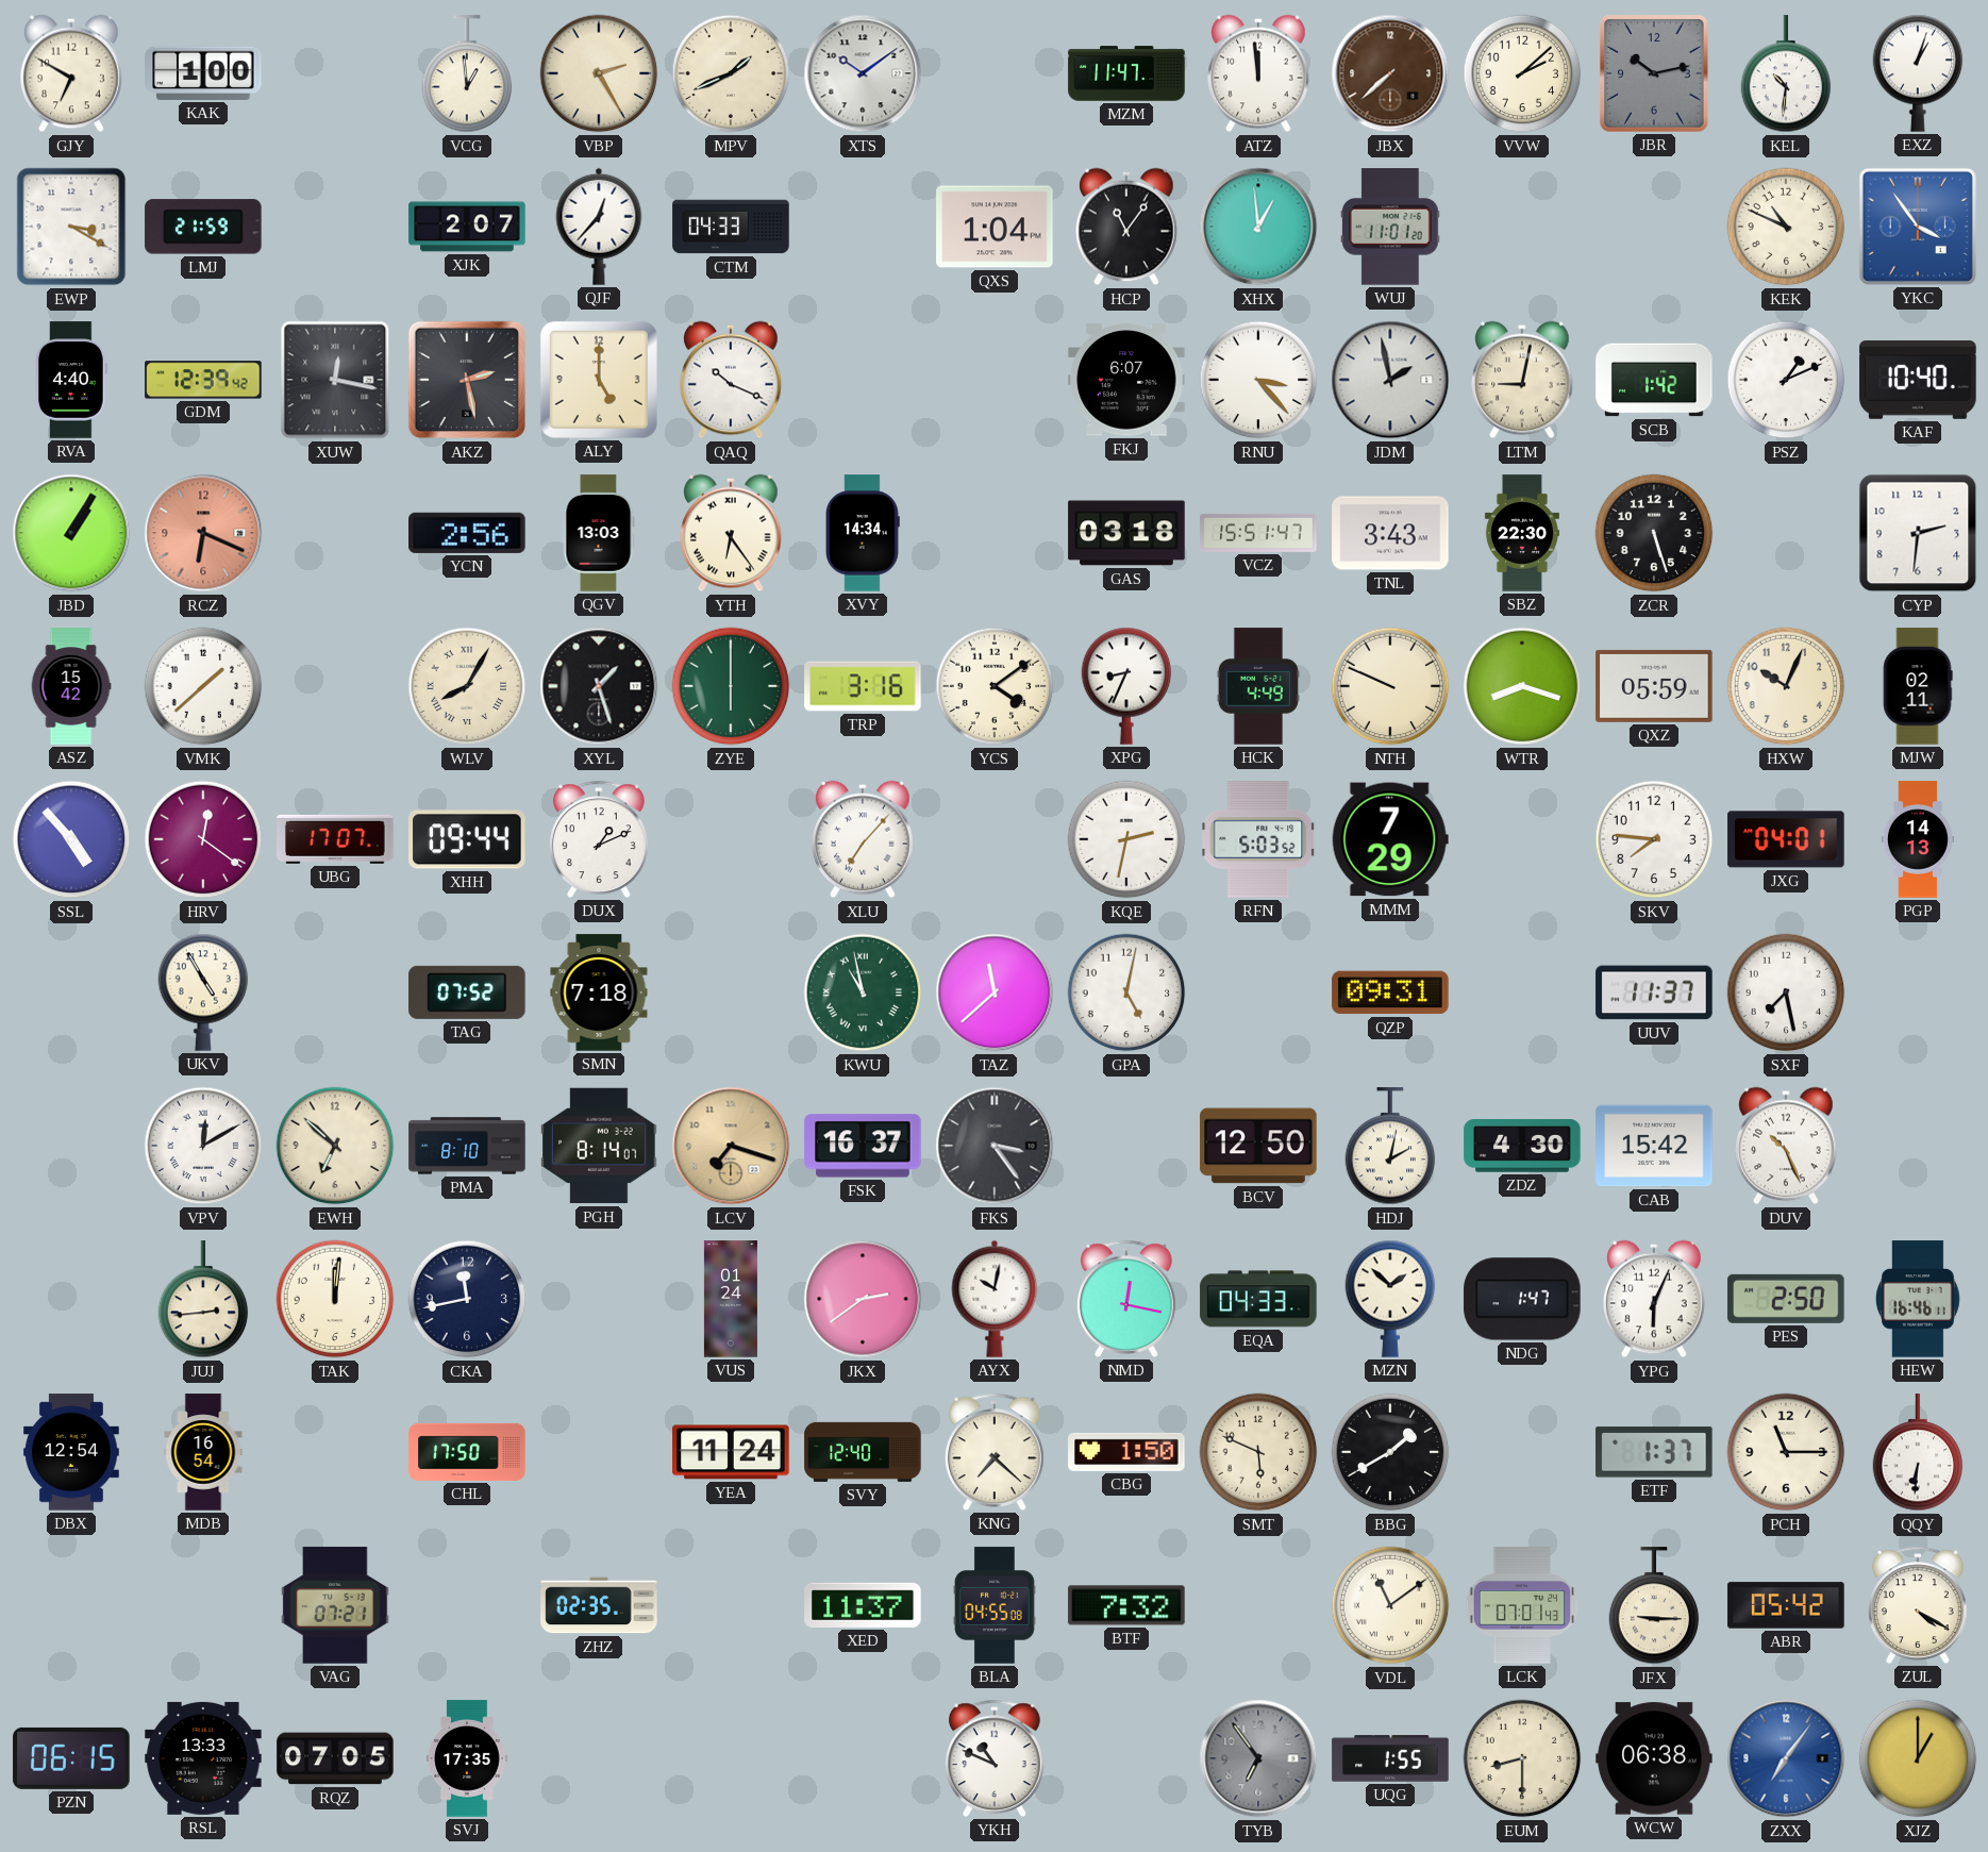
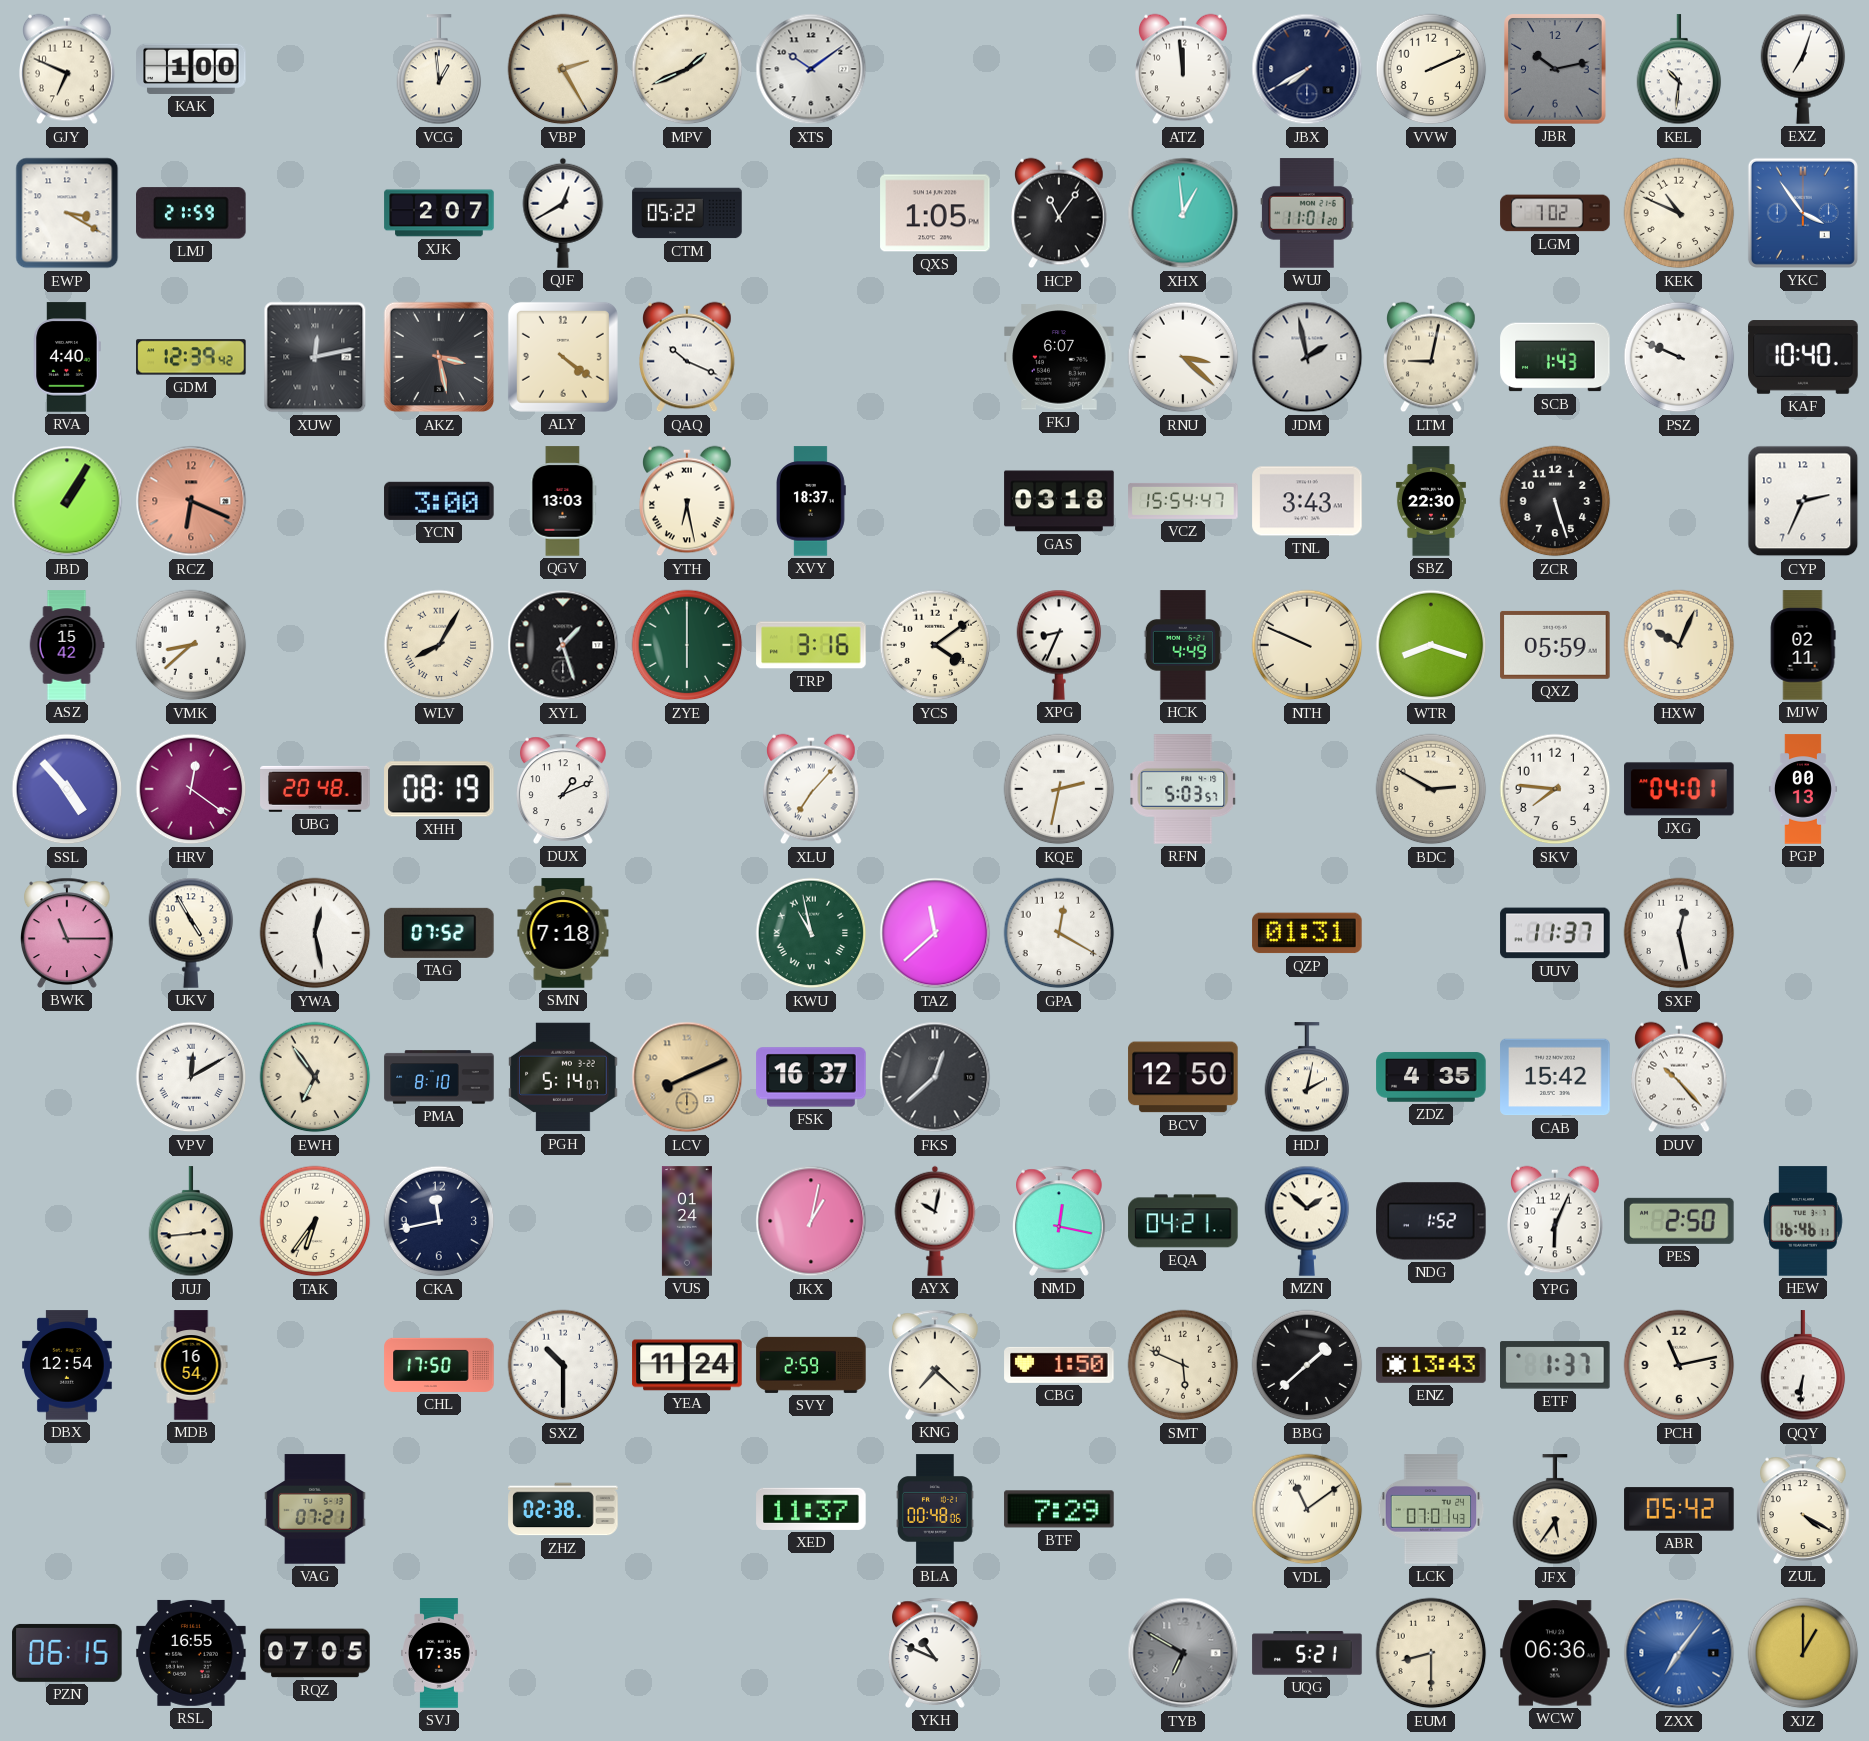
GJY: 6:50 -> 6:49 (67, 69)
MZM: 11:47 -> none (1126, 73)
JBX: 7:38 -> 7:40 (1307, 69)
JBX dial: brown -> navy (1307, 69)
VVW: 2:08 -> 2:11 (1431, 69)
EXZ: 1:03 -> 7:03 (1803, 69)
QJF: 12:37 -> 12:40 (563, 213)
CTM: 04:33 -> 05:22 (687, 213)
QXS: 1:04 -> 1:05 (935, 213)
LGM: none -> 7:02 (1555, 213)
XUW: 12:17 -> 12:13 (315, 357)
AKZ: 2:28 -> 3:28 (439, 357)
ALY: 5:00 -> 4:21 (563, 357)
RNU: 3:23 -> 3:22 (1183, 357)
SCB: 1:42 -> 1:43 (1555, 357)
PSZ: 1:11 -> 9:49 (1679, 357)
YCN: 2:56 -> 3:00 (439, 501)
YTH: 6:24 -> 6:28 (687, 501)
XVY: 14:34 -> 18:37 (811, 501)
VCZ: 15:51 -> 15:54 (1183, 501)
CYP: 2:31 -> 2:34 (1803, 501)
VMK: 1:38 -> 8:38 (191, 645)
UBG: 17:07 -> 20:48 (315, 789)
XHH: 09:44 -> 08:19 (439, 789)
RFN: 5:03:52 -> 5:03:57 (1183, 789)
MMM: 7:29 -> none (1390, 839)
BDC: none -> 2:50 (1431, 789)
PGP: 14:13 -> 00:13 (1803, 789)
BWK: none -> 11:15 (68, 933)
YWA: none -> 12:28 (315, 933)
GPA: 5:02 -> 12:20 (1059, 933)
QZP: 09:31 -> 01:31 (1307, 933)
SXF: 7:28 -> 12:28 (1679, 933)
EWH: 6:52 -> 6:54 (315, 1077)
PGH: 8:14 -> 5:14 (563, 1077)
LCV: 7:18 -> 8:11 (687, 1077)
FKS: 3:24 -> 12:38 (935, 1077)
ZDZ: 4:30 -> 4:35 (1431, 1077)
DUV: 10:26 -> 10:23 (1679, 1077)
TAK: 12:01 -> 6:36 (315, 1221)
JKX: 2:39 -> 1:02 (811, 1221)
EQA: 04:33 -> 04:21 (1183, 1221)
NDG: 1:47 -> 1:52 (1431, 1221)
SXZ: none -> 10:30 (563, 1365)
SVY: 12:40 -> 2:59 (811, 1365)
BBG: 1:40 -> 1:38 (1307, 1365)
ENZ: none -> 13:43 (1431, 1365)
PCH: 11:15 -> 11:13 (1679, 1365)
ZHZ: 02:35 -> 02:38 (563, 1509)
BLA: 04:55 -> 00:48 (935, 1509)
BTF: 7:32 -> 7:29 (1059, 1509)
JFX: 9:15 -> 5:36 (1555, 1510)
RSL: 13:33 -> 16:55 (191, 1653)
TYB: 6:54 -> 6:50 (1183, 1653)
UQG: 1:55 -> 5:21 (1307, 1653)
WCW: 06:38 -> 06:36 (1555, 1653)
